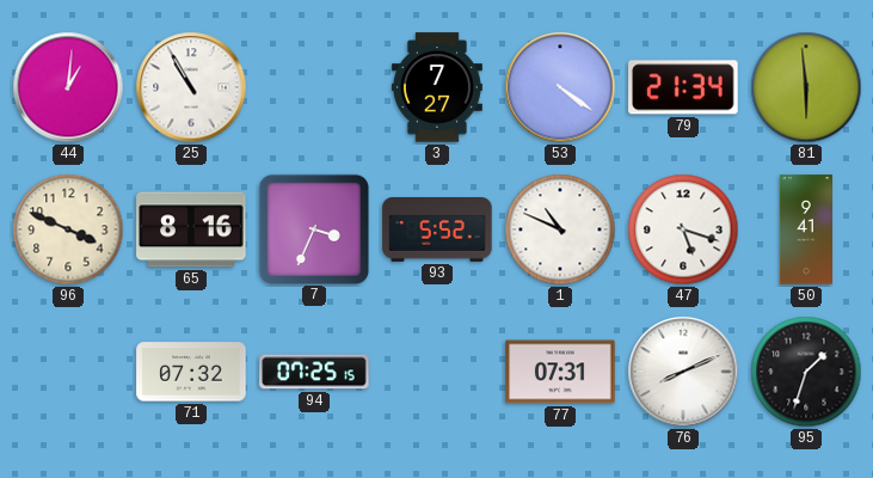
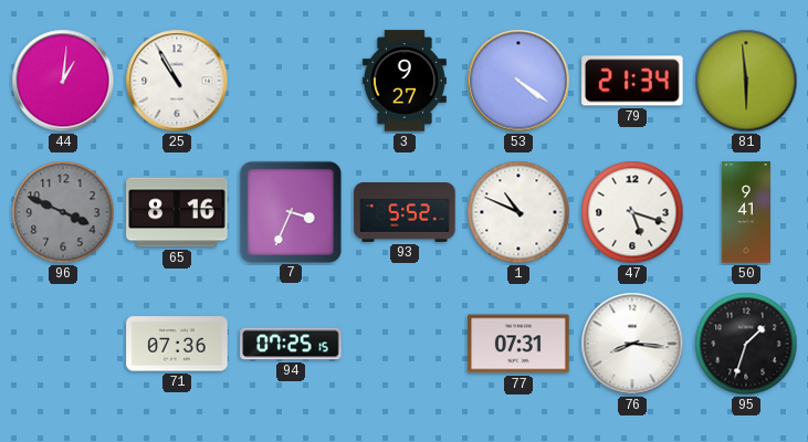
3: 7:27 -> 9:27 (405, 81)
96 dial: cream -> grey (63, 212)
71: 07:32 -> 07:36 (177, 344)
76: 8:11 -> 8:16 (632, 344)
